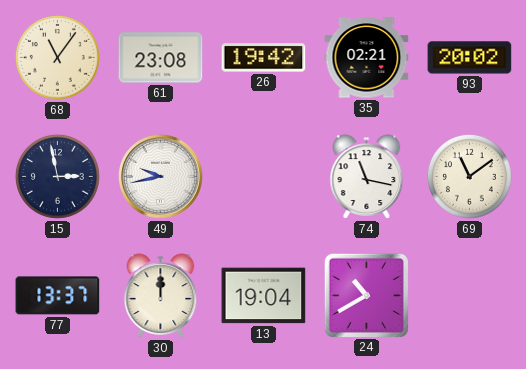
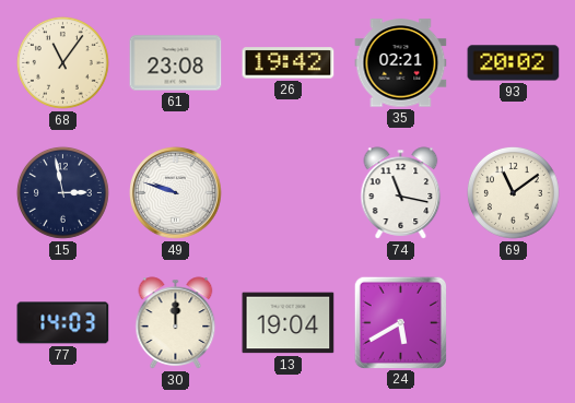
49: 9:43 -> 9:48 (176, 193)
77: 13:37 -> 14:03 (63, 323)
24: 10:40 -> 5:40 (400, 322)
